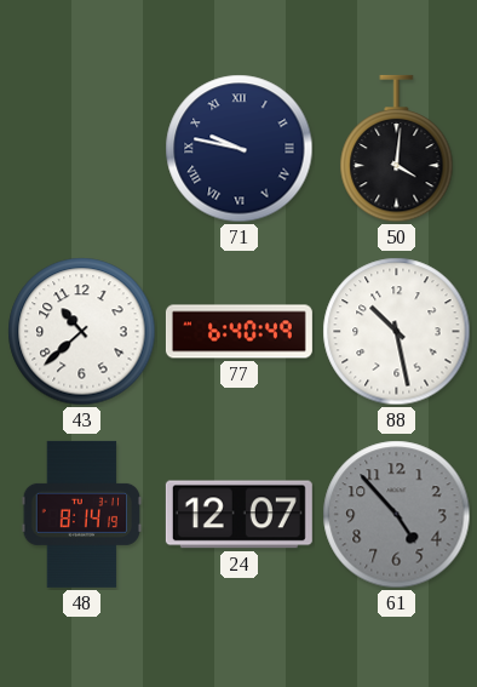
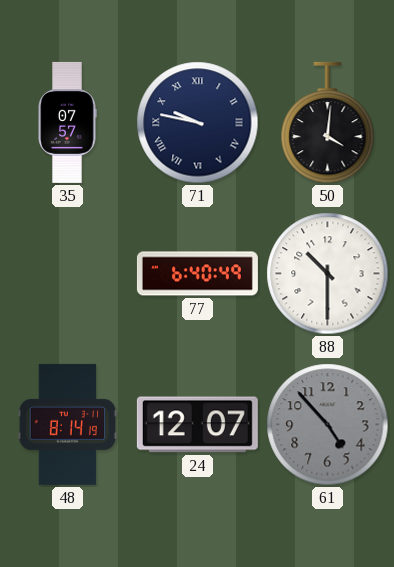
35: none -> 07:57 (67, 122)
43: 10:38 -> none (82, 332)
88: 10:28 -> 10:30 (328, 274)
